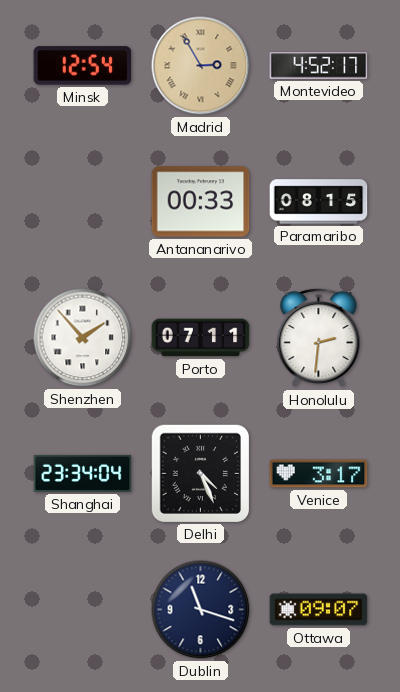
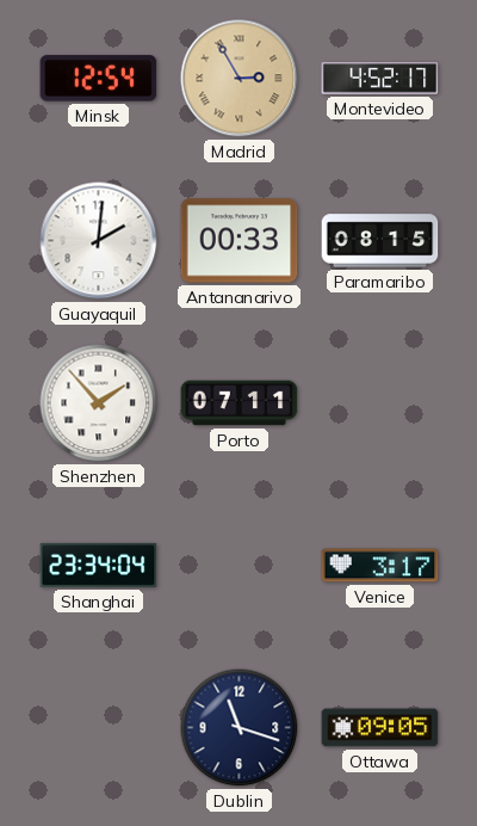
Guayaquil: none -> 2:01 (99, 241)
Honolulu: 2:31 -> none (319, 338)
Delhi: 4:26 -> none (200, 473)
Ottawa: 09:07 -> 09:05 (380, 728)
